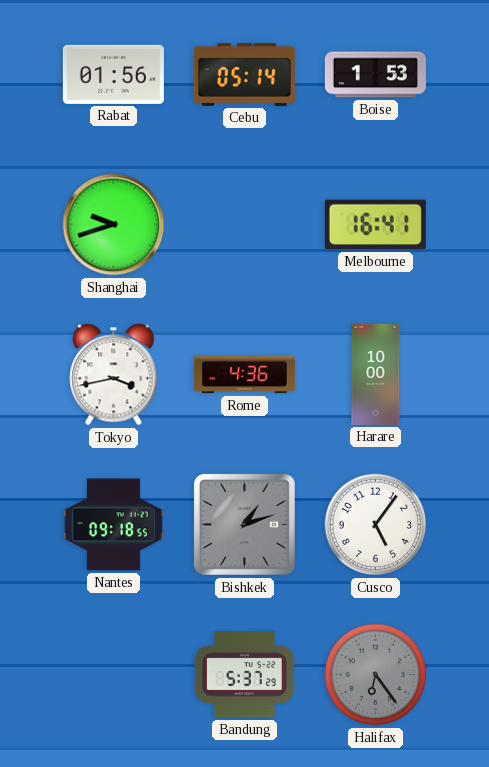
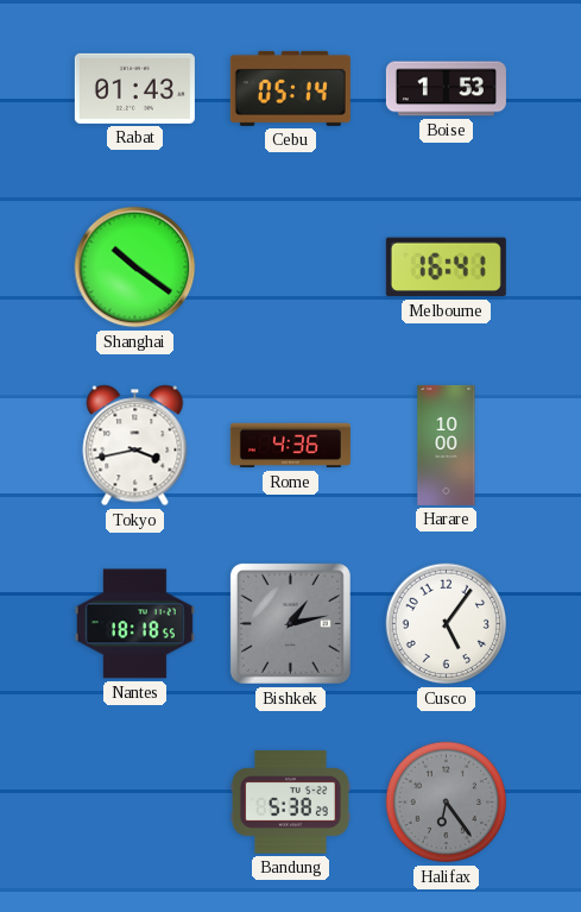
Rabat: 01:56 -> 01:43 (134, 88)
Shanghai: 9:42 -> 10:21 (135, 268)
Nantes: 09:18 -> 18:18 (134, 624)
Bishkek: 1:12 -> 1:13 (290, 623)
Bandung: 5:37 -> 5:38 (290, 803)
